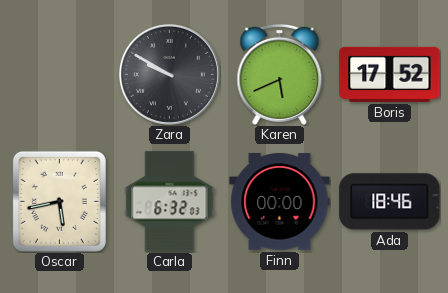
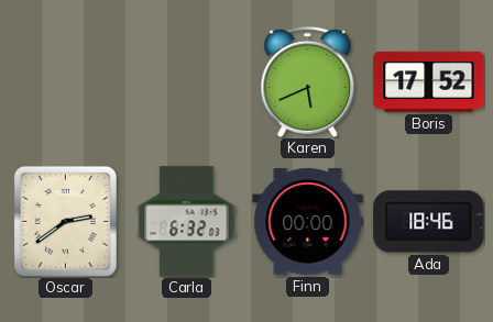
Zara: 9:50 -> none (169, 74)
Oscar: 5:43 -> 2:39 (65, 221)
